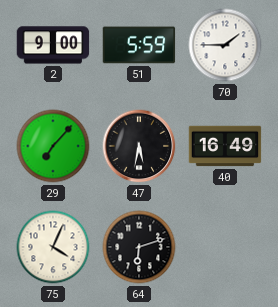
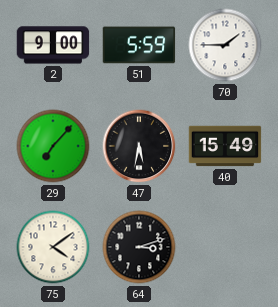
40: 16:49 -> 15:49 (225, 146)
75: 4:04 -> 4:09 (53, 247)
64: 6:12 -> 3:12 (139, 247)
